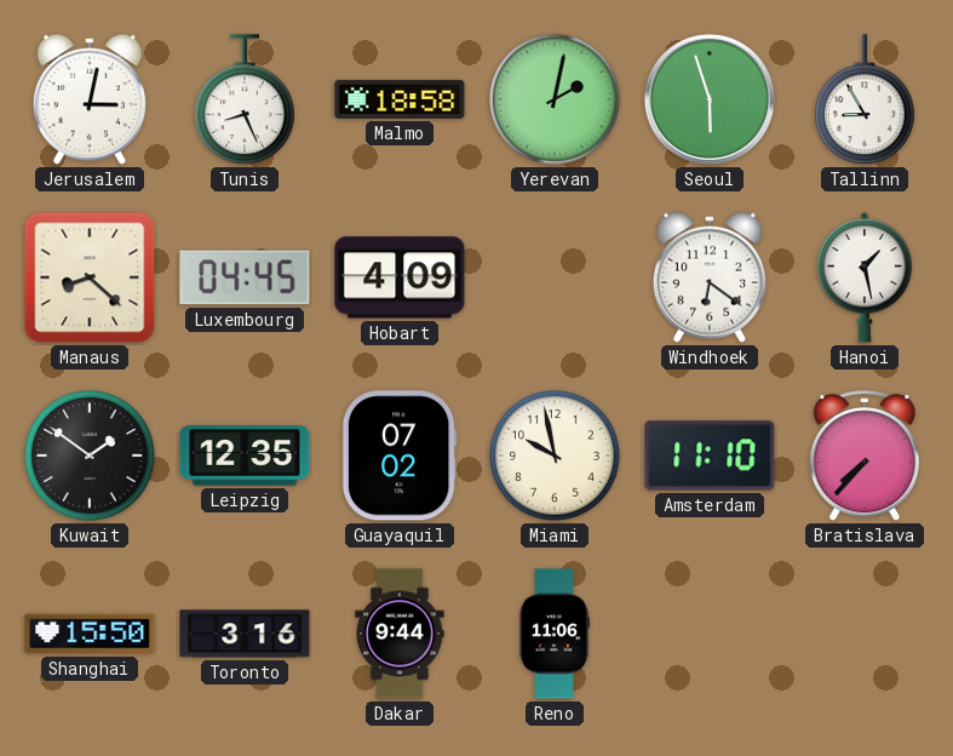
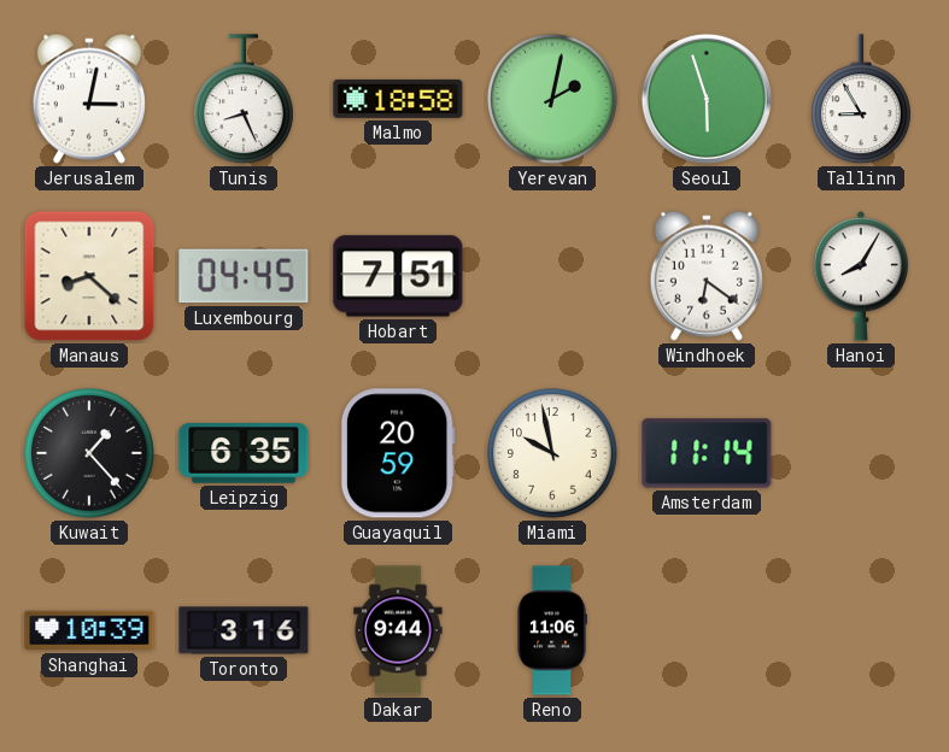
Hobart: 4:09 -> 7:51 (398, 276)
Hanoi: 1:28 -> 8:05 (861, 276)
Kuwait: 1:51 -> 1:23 (89, 453)
Leipzig: 12:35 -> 6:35 (244, 453)
Guayaquil: 07:02 -> 20:59 (398, 453)
Amsterdam: 11:10 -> 11:14 (707, 453)
Bratislava: 7:37 -> none (863, 457)
Shanghai: 15:50 -> 10:39 (89, 630)
